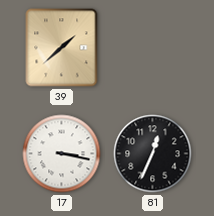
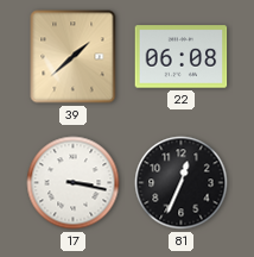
22: none -> 06:08 (182, 57)
